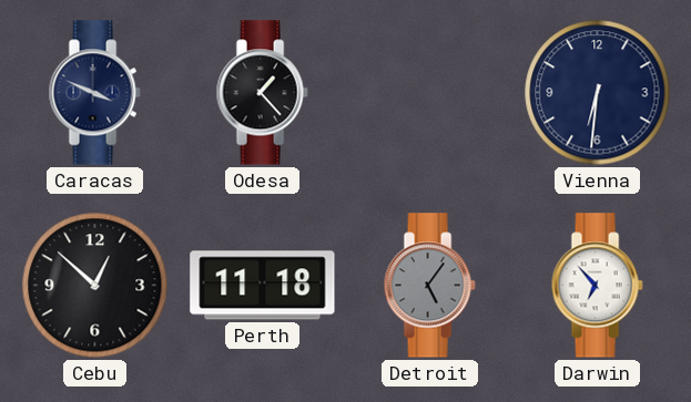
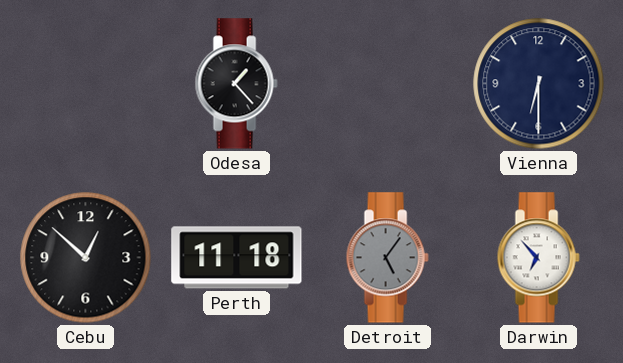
Caracas: 3:49 -> none (94, 93)
Vienna: 6:31 -> 6:30 (539, 84)
